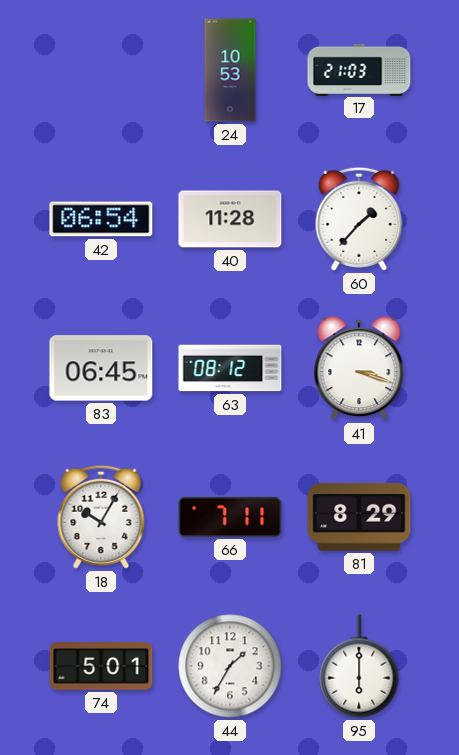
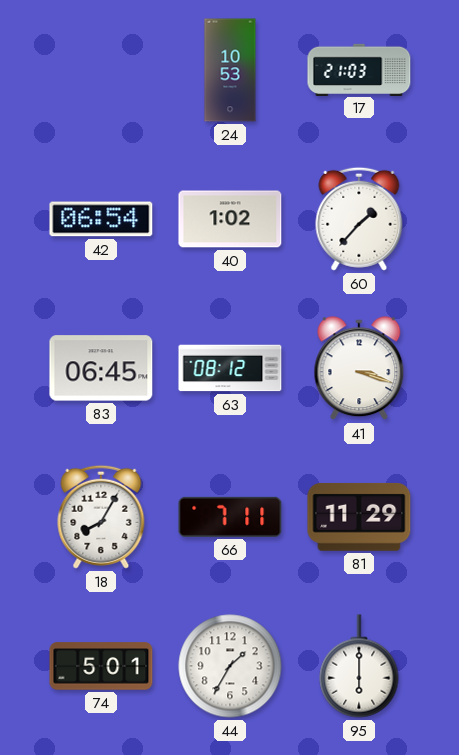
40: 11:28 -> 1:02 (230, 219)
18: 10:05 -> 8:05 (101, 517)
81: 8:29 -> 11:29 (359, 517)
